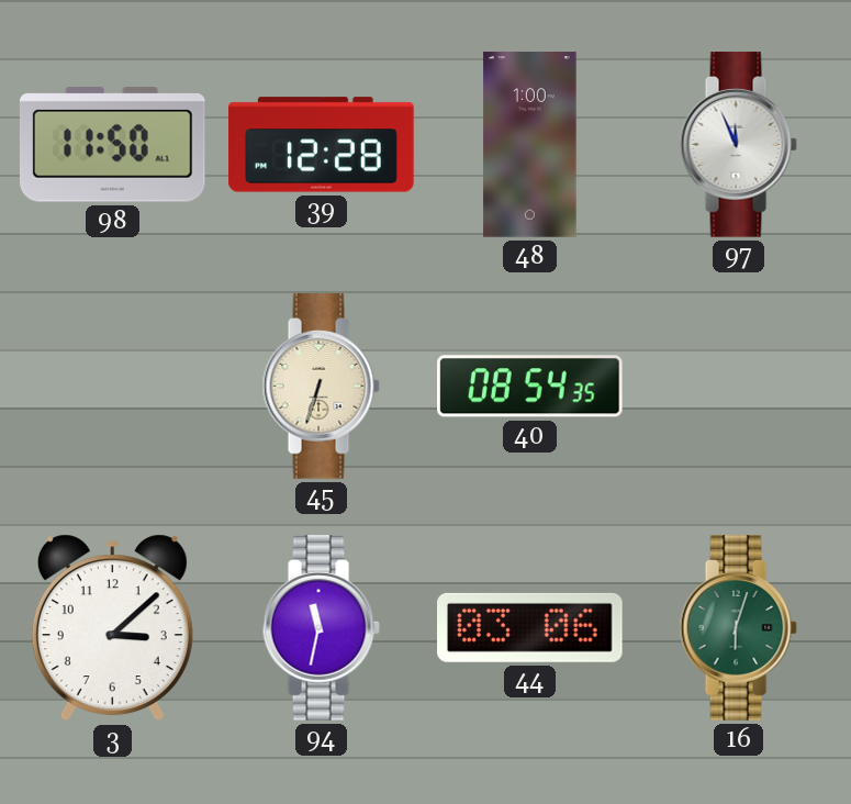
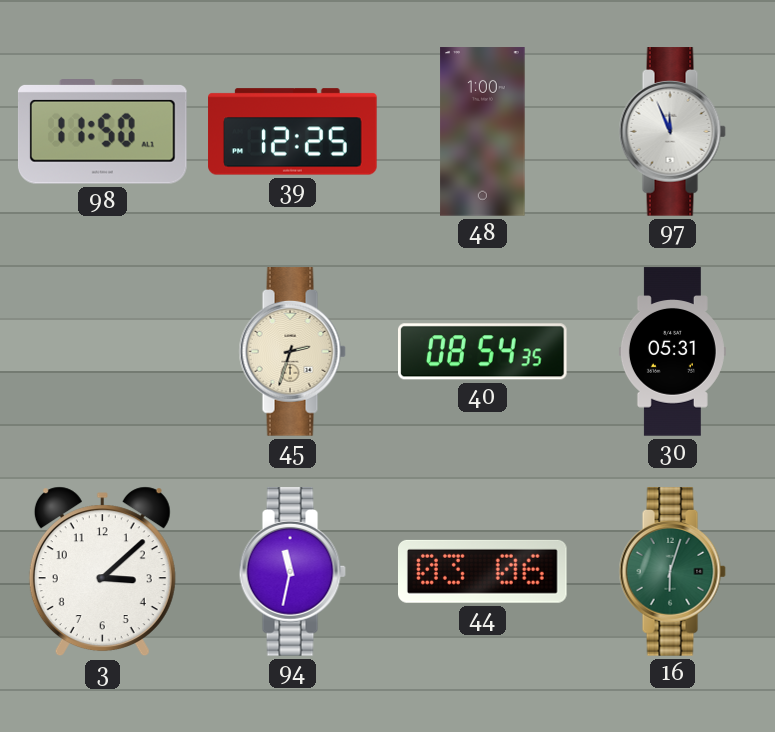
39: 12:28 -> 12:25 (293, 132)
45: 6:33 -> 2:33 (292, 352)
30: none -> 05:31 (672, 352)
